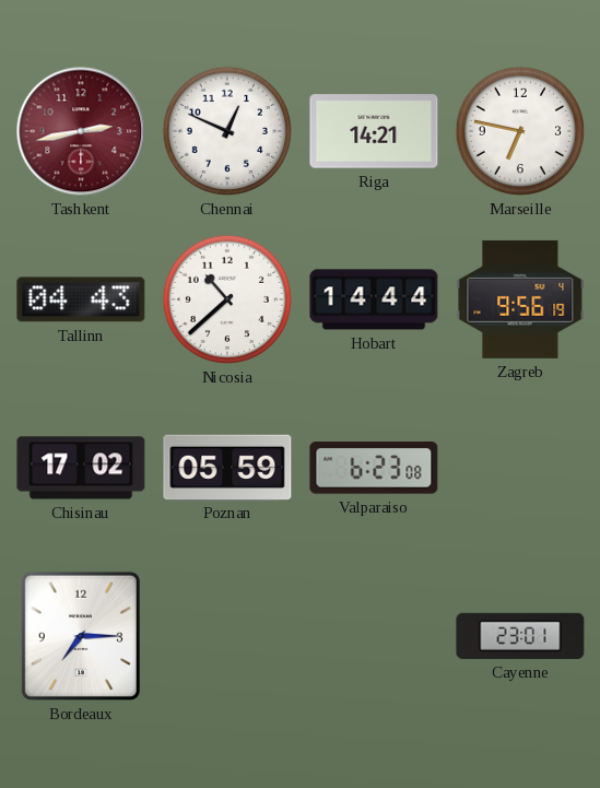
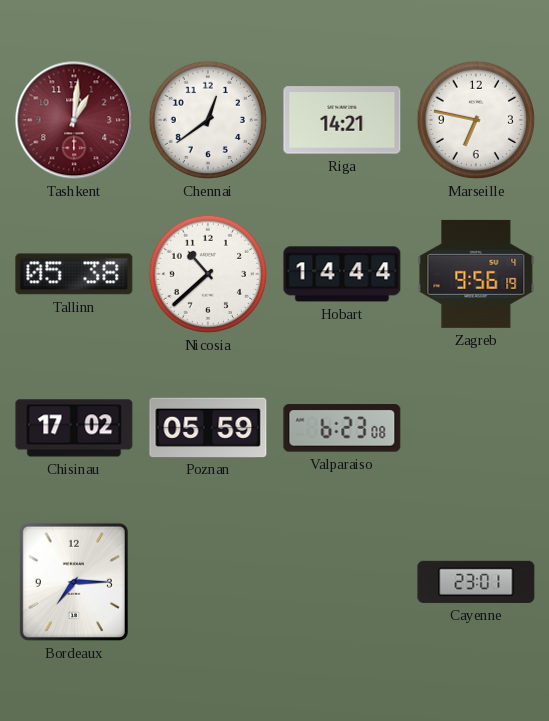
Tashkent: 2:43 -> 1:01 (74, 120)
Chennai: 12:49 -> 12:39 (208, 120)
Tallinn: 04:43 -> 05:38 (74, 274)
